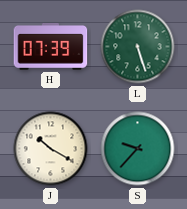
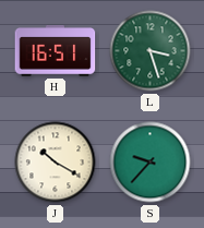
H: 07:39 -> 16:51 (56, 51)
L: 5:27 -> 3:27 (151, 51)
